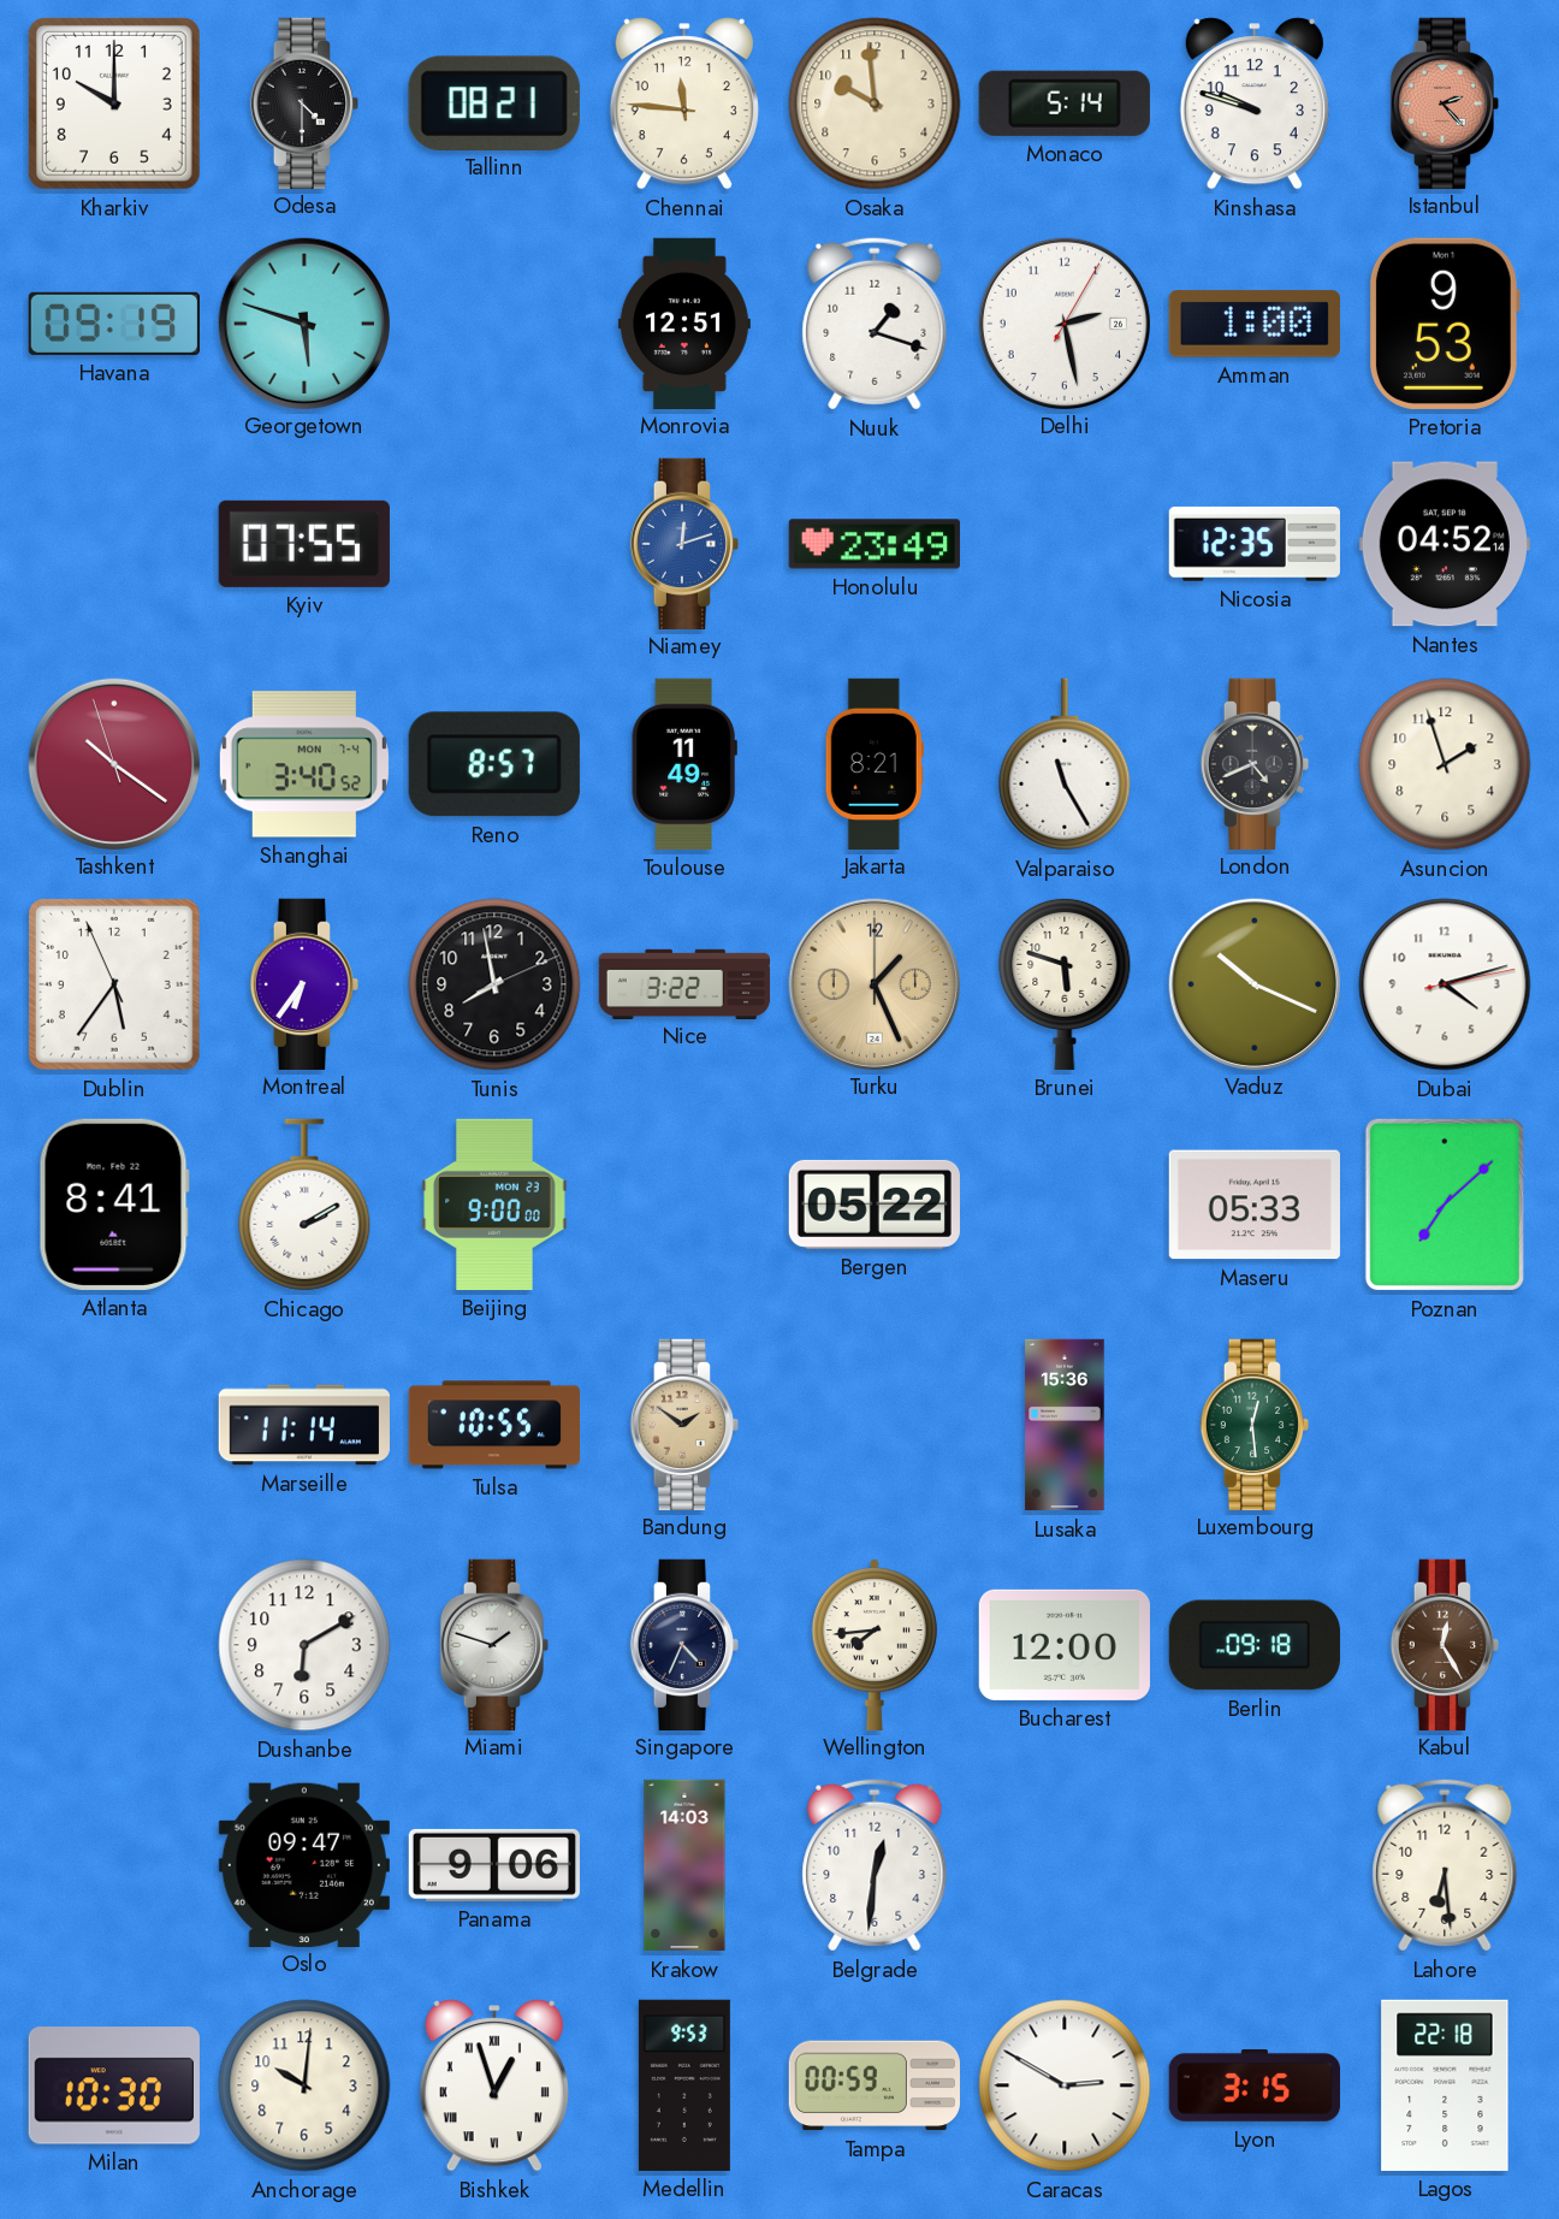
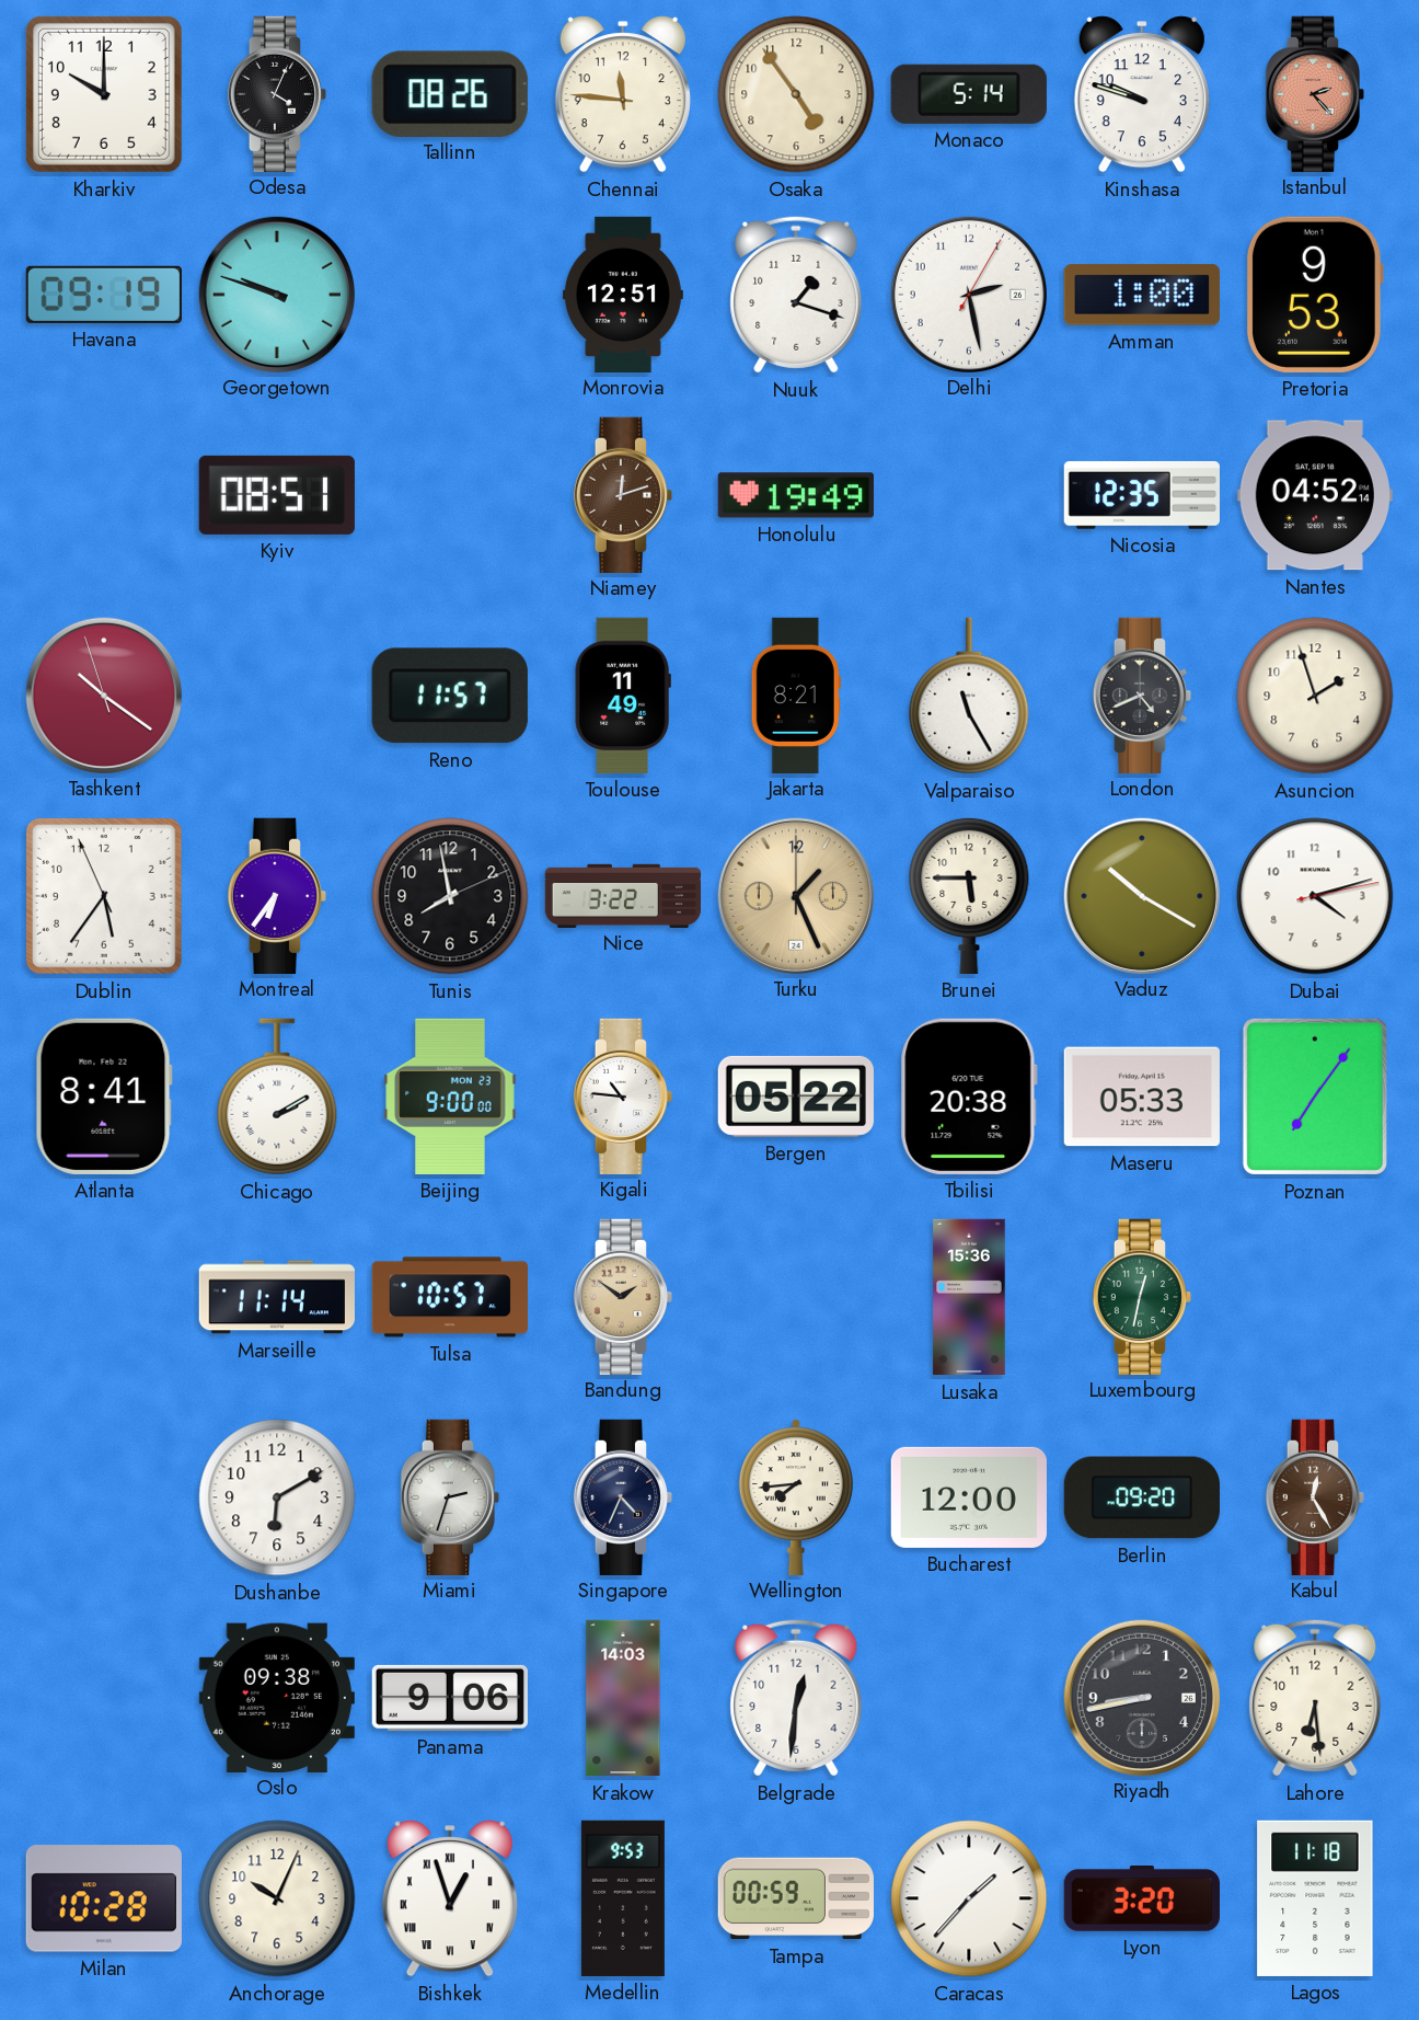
Odesa: 4:30 -> 4:04 (276, 93)
Tallinn: 08:21 -> 08:26 (450, 93)
Osaka: 9:59 -> 4:54 (796, 94)
Georgetown: 5:48 -> 9:48 (276, 294)
Kyiv: 07:55 -> 08:51 (277, 495)
Niamey dial: blue -> brown (622, 494)
Honolulu: 23:49 -> 19:49 (795, 495)
Shanghai: 3:40 -> none (304, 764)
Reno: 8:57 -> 11:57 (450, 696)
Brunei: 5:48 -> 5:45 (969, 895)
Vaduz: 10:19 -> 10:20 (1141, 895)
Kigali: none -> 10:46 (622, 1095)
Tbilisi: none -> 20:38 (969, 1097)
Poznan: 7:08 -> 7:06 (1315, 1097)
Tulsa: 10:55 -> 10:57 (449, 1297)
Luxembourg: 12:29 -> 12:32 (1141, 1296)
Miami: 1:48 -> 2:33 (449, 1496)
Berlin: 09:18 -> 09:20 (1142, 1497)
Oslo: 09:47 -> 09:38 (277, 1697)
Riyadh: none -> 8:43 (1141, 1697)
Milan: 10:30 -> 10:28 (104, 1898)
Anchorage: 10:01 -> 10:04 (277, 1898)
Caracas: 2:50 -> 1:37 (969, 1898)
Lyon: 3:15 -> 3:20 (1142, 1898)
Lagos: 22:18 -> 11:18 (1315, 1898)
